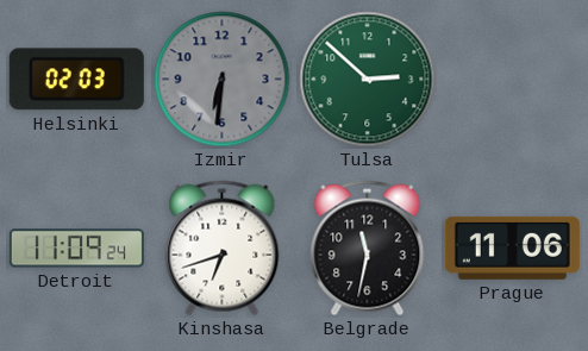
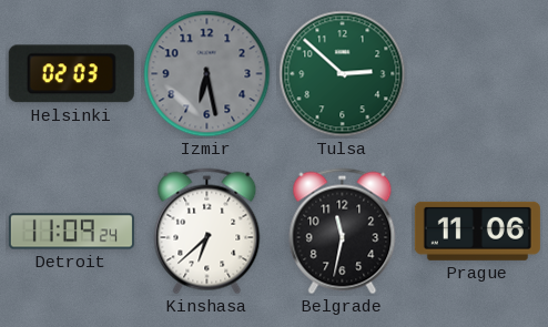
Izmir: 6:31 -> 6:28 (207, 74)
Kinshasa: 6:42 -> 6:38 (207, 232)
